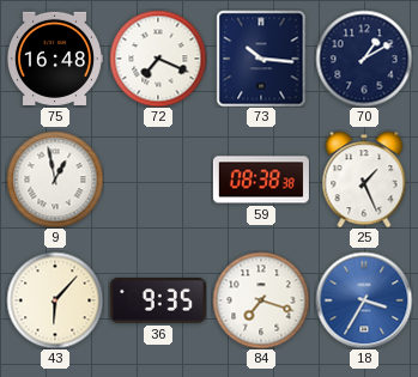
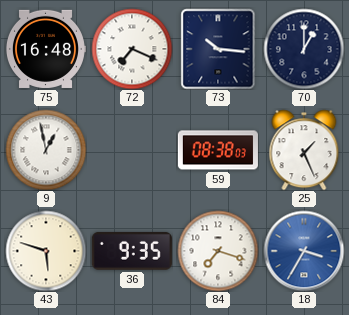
70: 1:10 -> 1:00 (304, 49)
59: 08:38:38 -> 08:38:03 (218, 150)
43: 6:07 -> 5:48 (46, 251)
